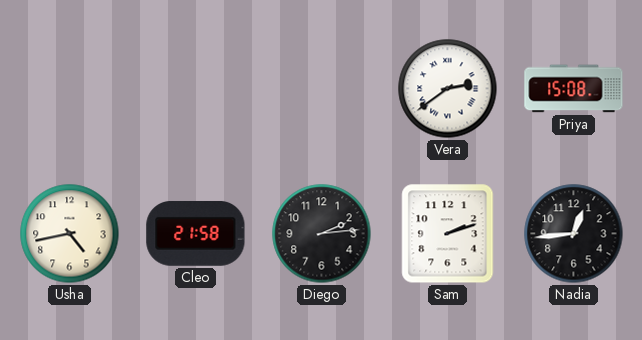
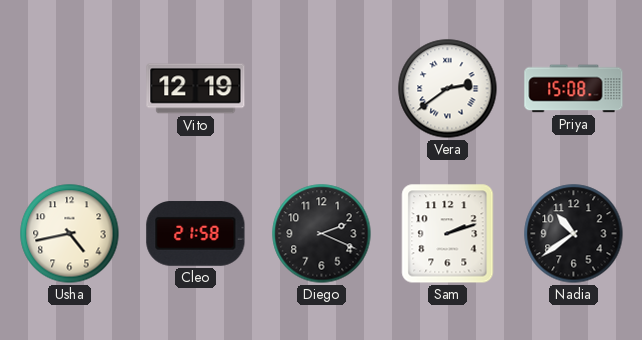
Vito: none -> 12:19 (196, 89)
Diego: 2:14 -> 2:19 (322, 234)
Nadia: 12:44 -> 10:39 (574, 234)
